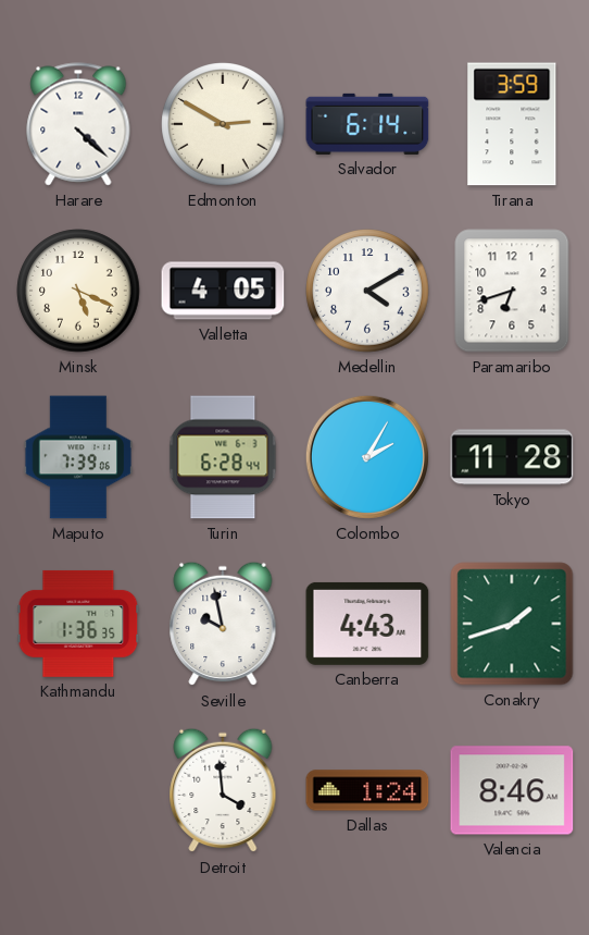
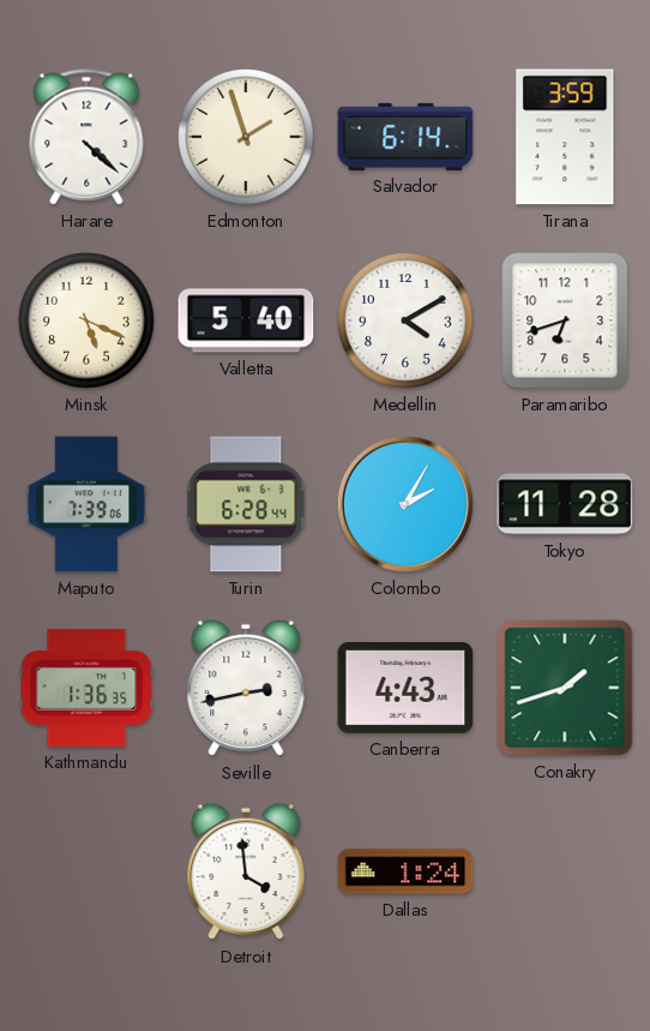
Edmonton: 2:50 -> 1:57 (246, 137)
Valletta: 4:05 -> 5:40 (246, 320)
Seville: 9:58 -> 2:43 (246, 688)
Valencia: 8:46 -> none (512, 790)
